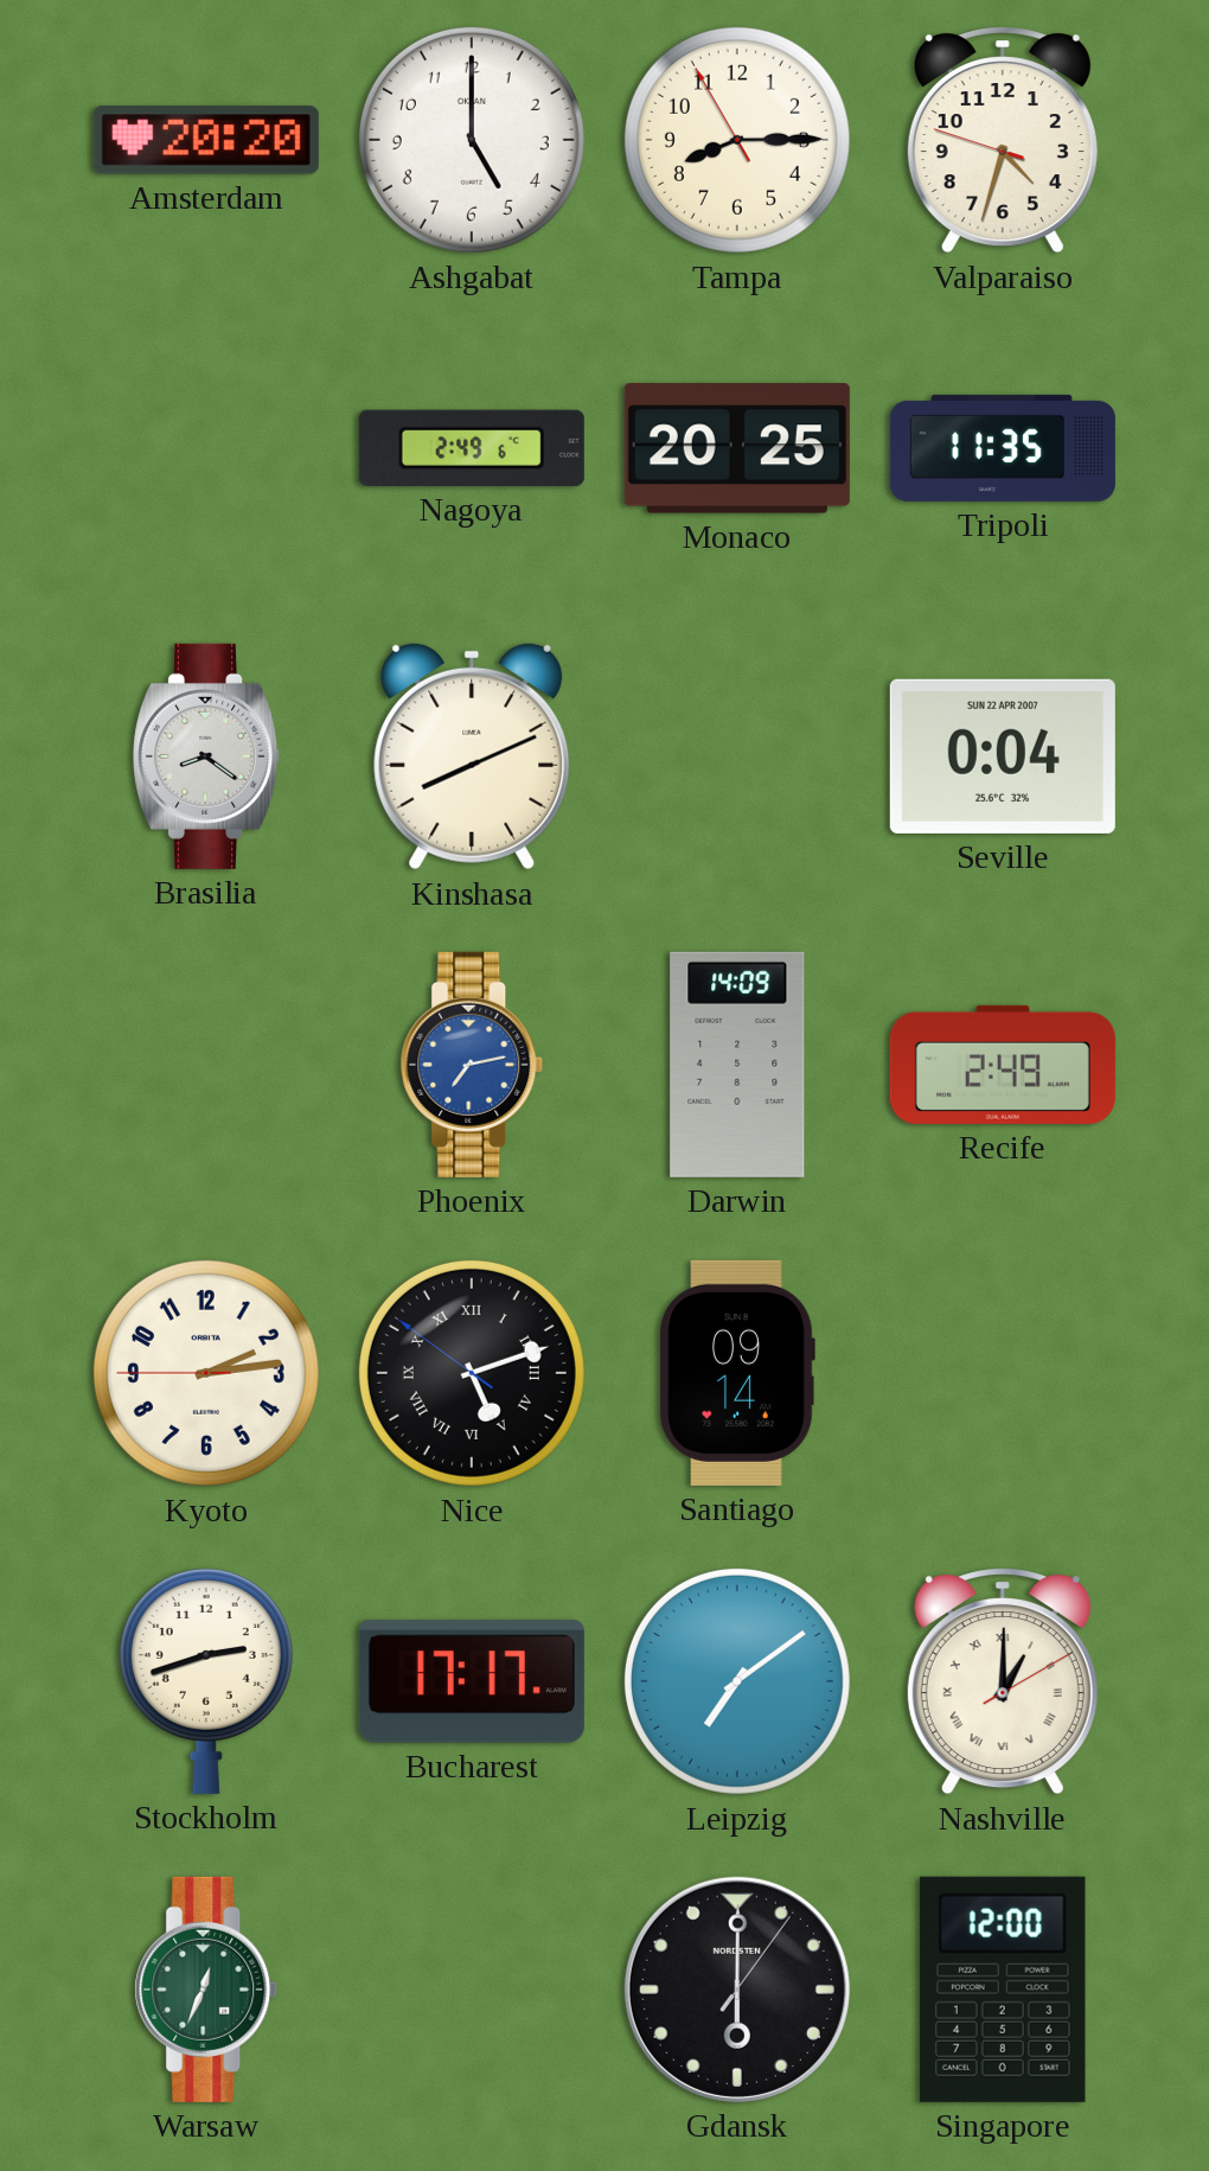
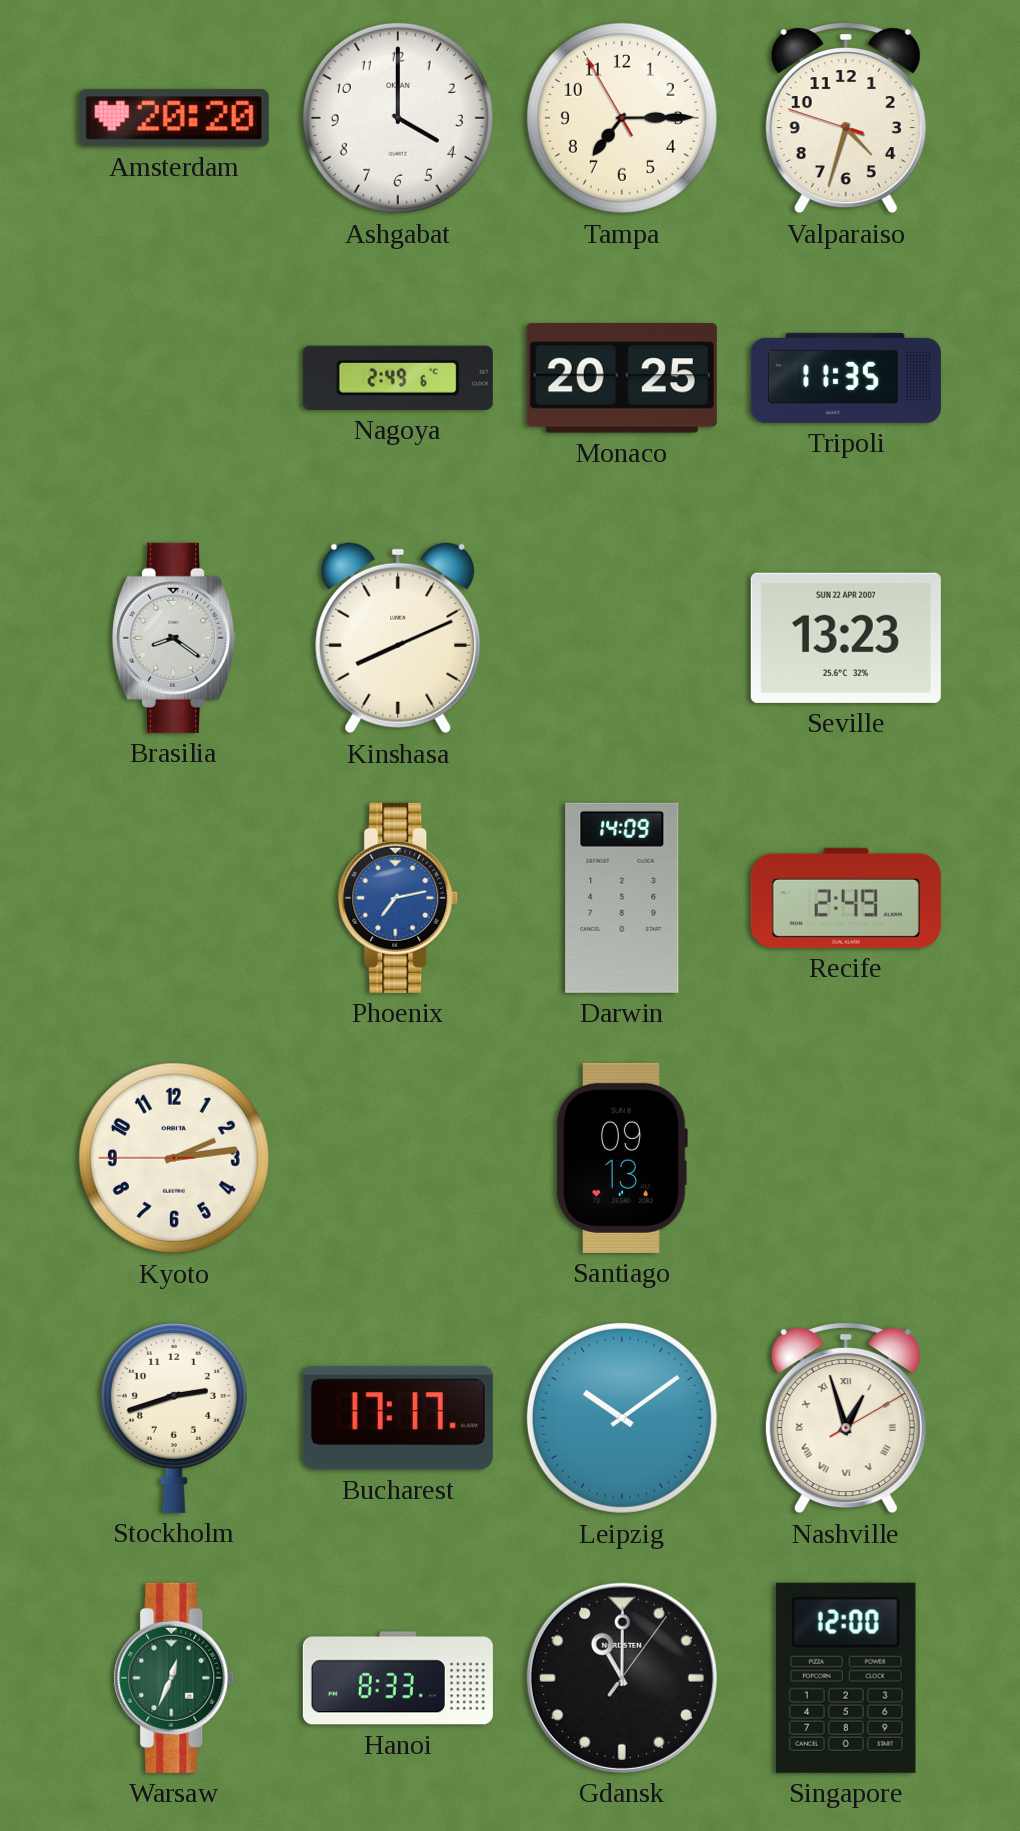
Ashgabat: 5:00 -> 4:00 (398, 118)
Tampa: 8:14 -> 7:14 (622, 118)
Seville: 0:04 -> 13:23 (846, 638)
Nice: 5:11 -> none (472, 1373)
Santiago: 09:14 -> 09:13 (622, 1158)
Leipzig: 7:09 -> 10:09 (622, 1418)
Nashville: 1:00 -> 12:57 (846, 1418)
Hanoi: none -> 8:33 (398, 1678)
Gdansk: 6:00 -> 11:00 (622, 1678)
